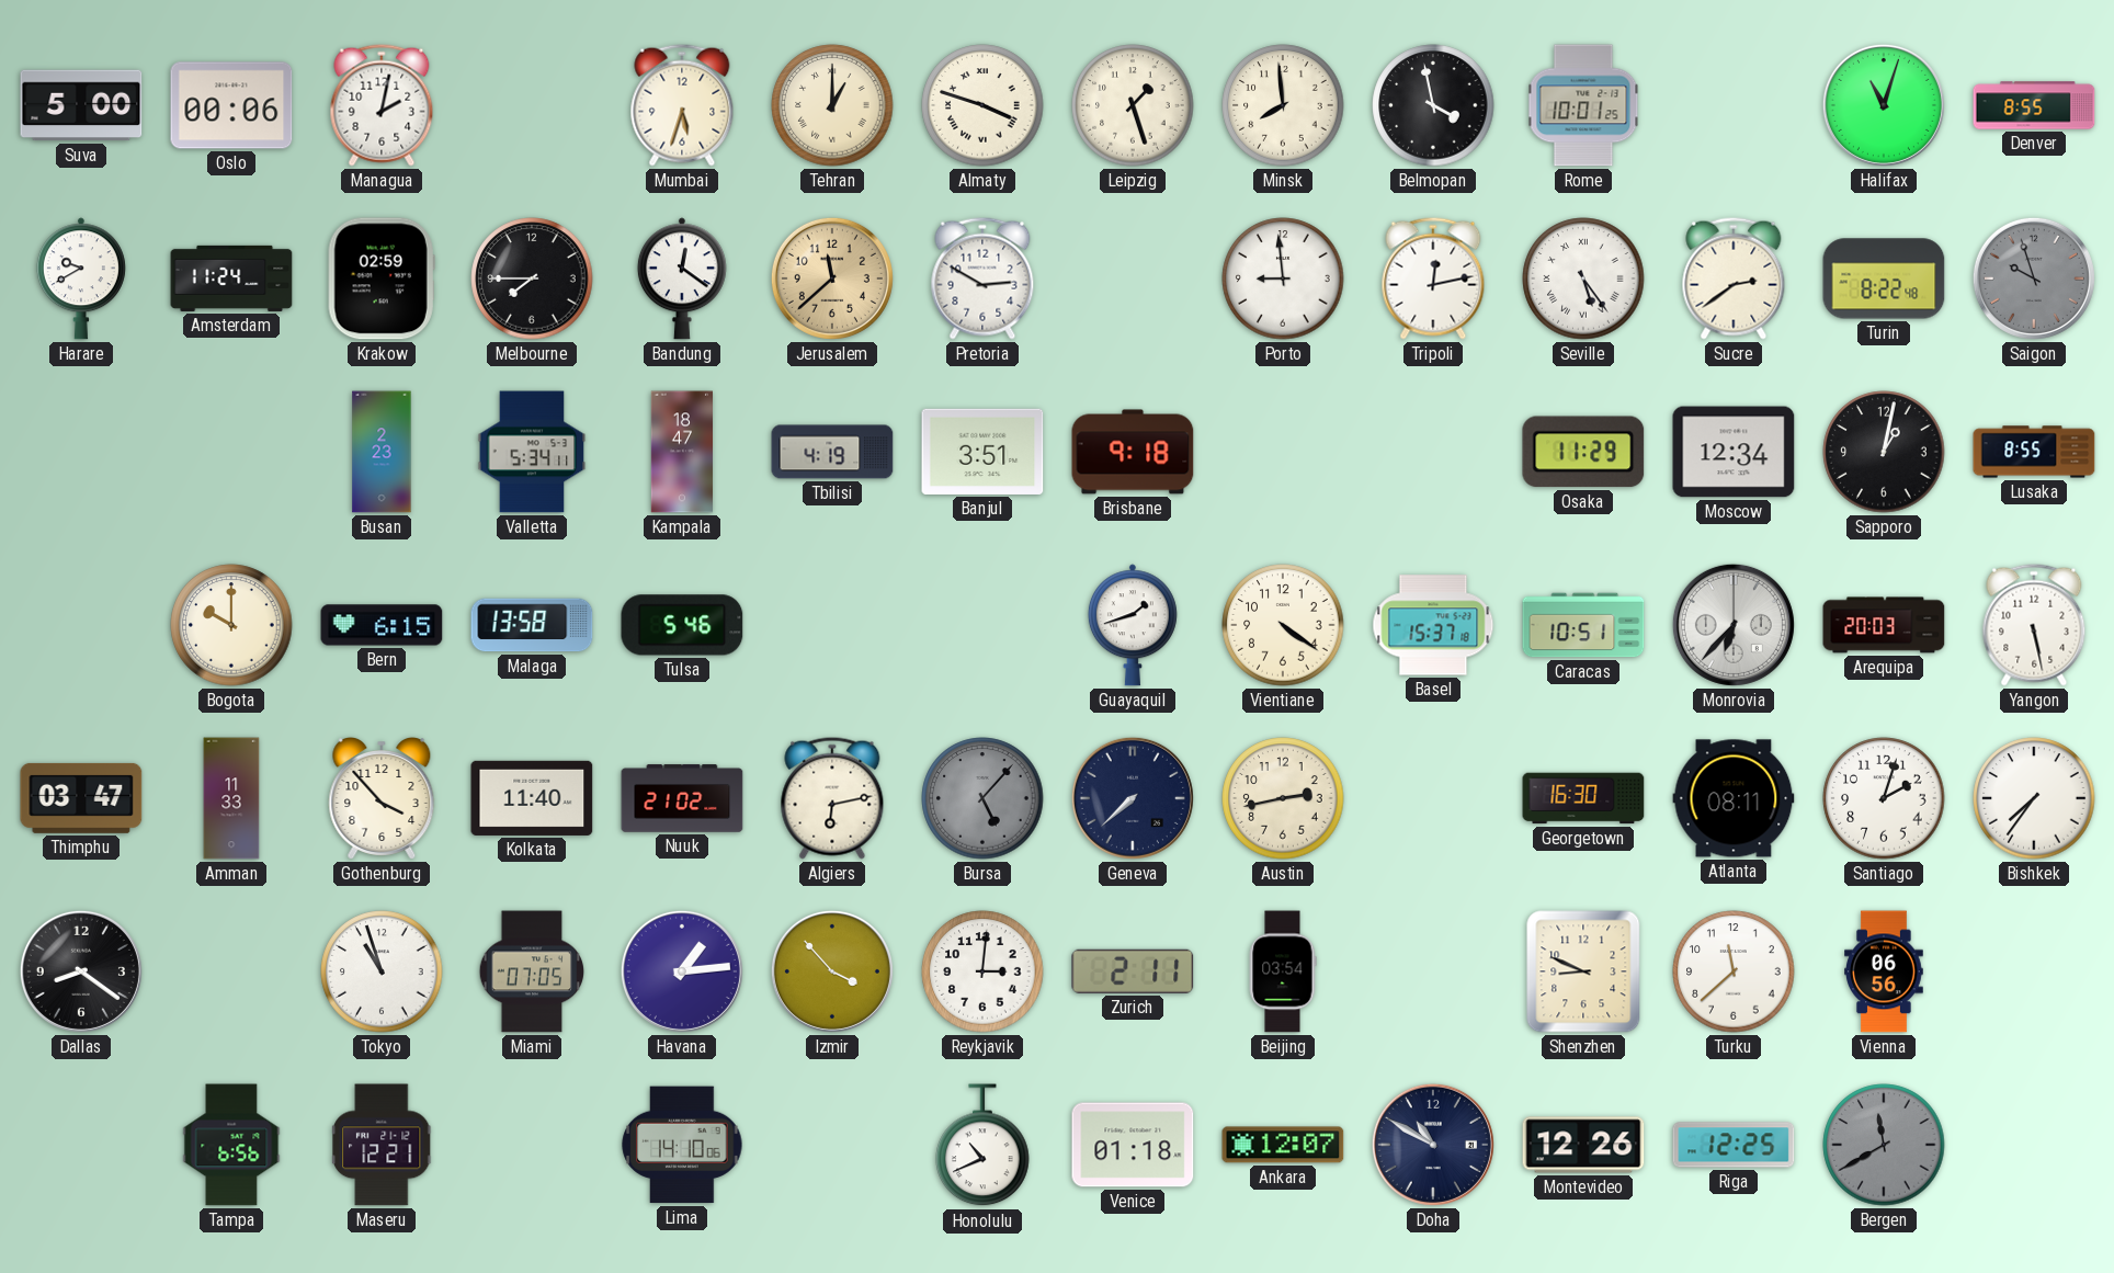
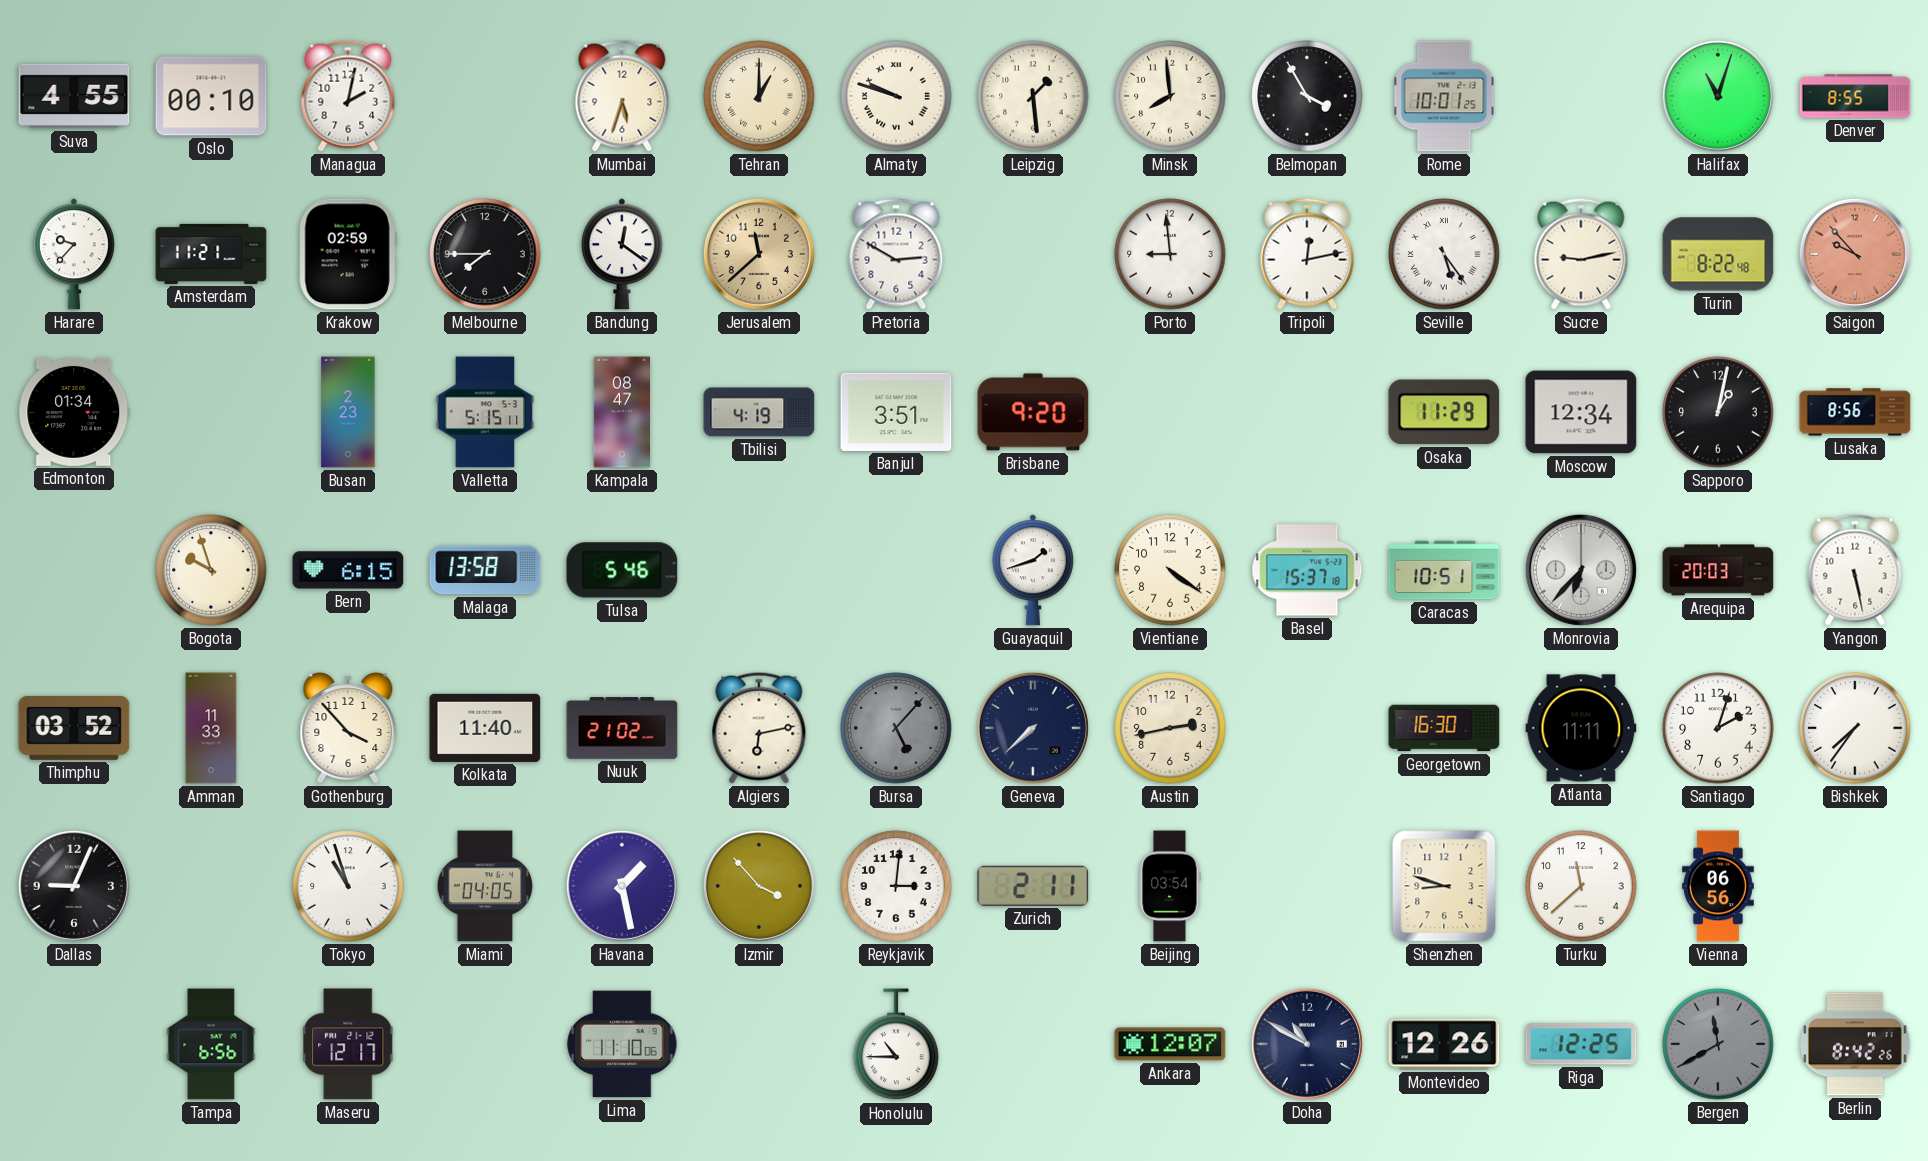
Suva: 5:00 -> 4:55 (74, 96)
Oslo: 00:06 -> 00:10 (211, 96)
Almaty: 3:48 -> 9:48 (896, 96)
Leipzig: 1:27 -> 1:29 (1033, 96)
Belmopan: 3:58 -> 3:55 (1307, 96)
Harare: 9:40 -> 9:37 (74, 254)
Amsterdam: 11:24 -> 11:21 (211, 254)
Sucre: 2:39 -> 9:13 (1581, 254)
Saigon: 9:57 -> 9:53 (1855, 254)
Saigon dial: grey -> salmon (1855, 254)
Edmonton: none -> 01:34 (74, 412)
Valletta: 5:34 -> 5:15 (485, 412)
Kampala: 18:47 -> 08:47 (621, 412)
Brisbane: 9:18 -> 9:20 (1033, 412)
Lusaka: 8:55 -> 8:56 (1855, 412)
Bogota: 10:00 -> 9:57 (211, 570)
Thimphu: 03:47 -> 03:52 (74, 728)
Atlanta: 08:11 -> 11:11 (1581, 728)
Dallas: 8:21 -> 9:04 (74, 886)
Miami: 07:05 -> 04:05 (485, 886)
Havana: 1:14 -> 1:28 (622, 886)
Shenzhen: 8:49 -> 8:48 (1444, 886)
Maseru: 12:21 -> 12:17 (349, 1044)
Lima: 14:10 -> 11:10 (622, 1044)
Honolulu: 10:41 -> 10:45 (896, 1045)
Venice: 01:18 -> none (1133, 1145)
Berlin: none -> 8:42 (1856, 1044)
